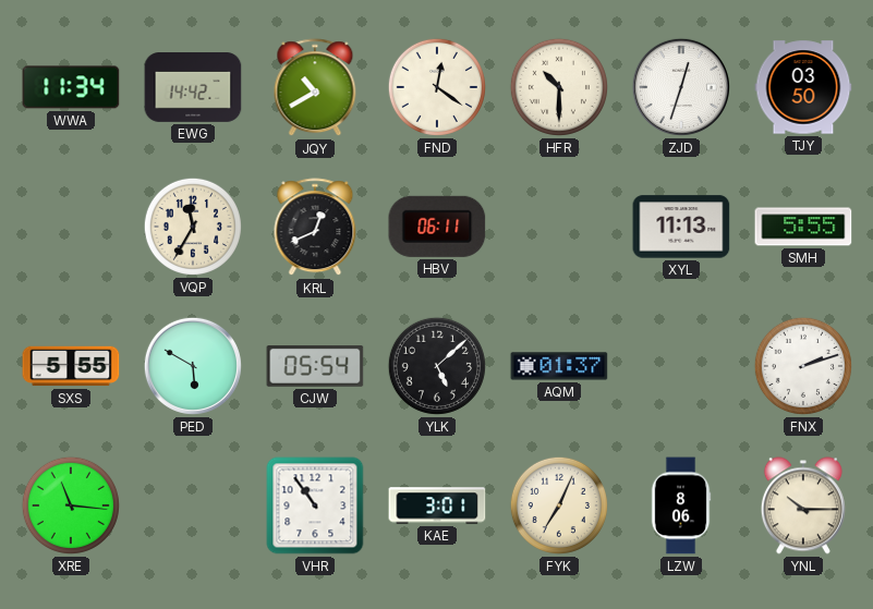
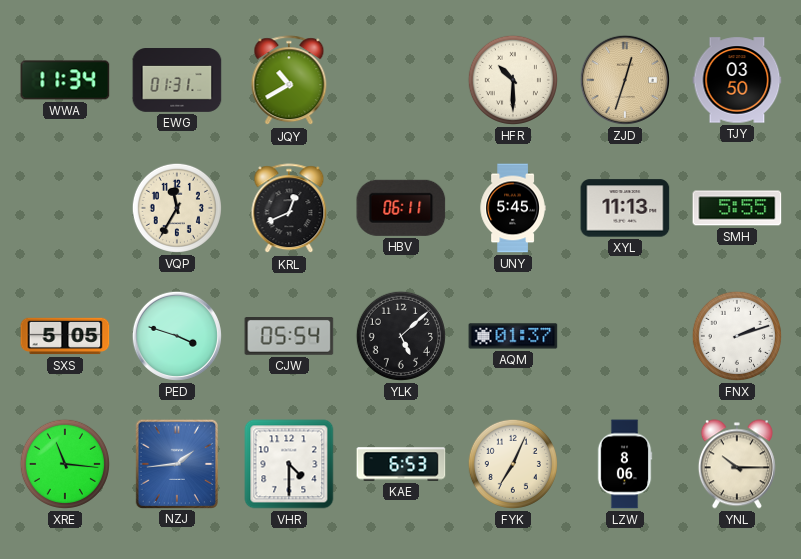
EWG: 14:42 -> 01:31 (177, 81)
FND: 12:21 -> none (437, 87)
ZJD dial: white -> champagne (625, 80)
UNY: none -> 5:45 (513, 208)
SXS: 5:55 -> 5:05 (65, 336)
PED: 5:50 -> 3:48 (177, 336)
NZJ: none -> 1:44 (176, 463)
VHR: 10:54 -> 4:30 (289, 464)
KAE: 3:01 -> 6:53 (401, 464)
